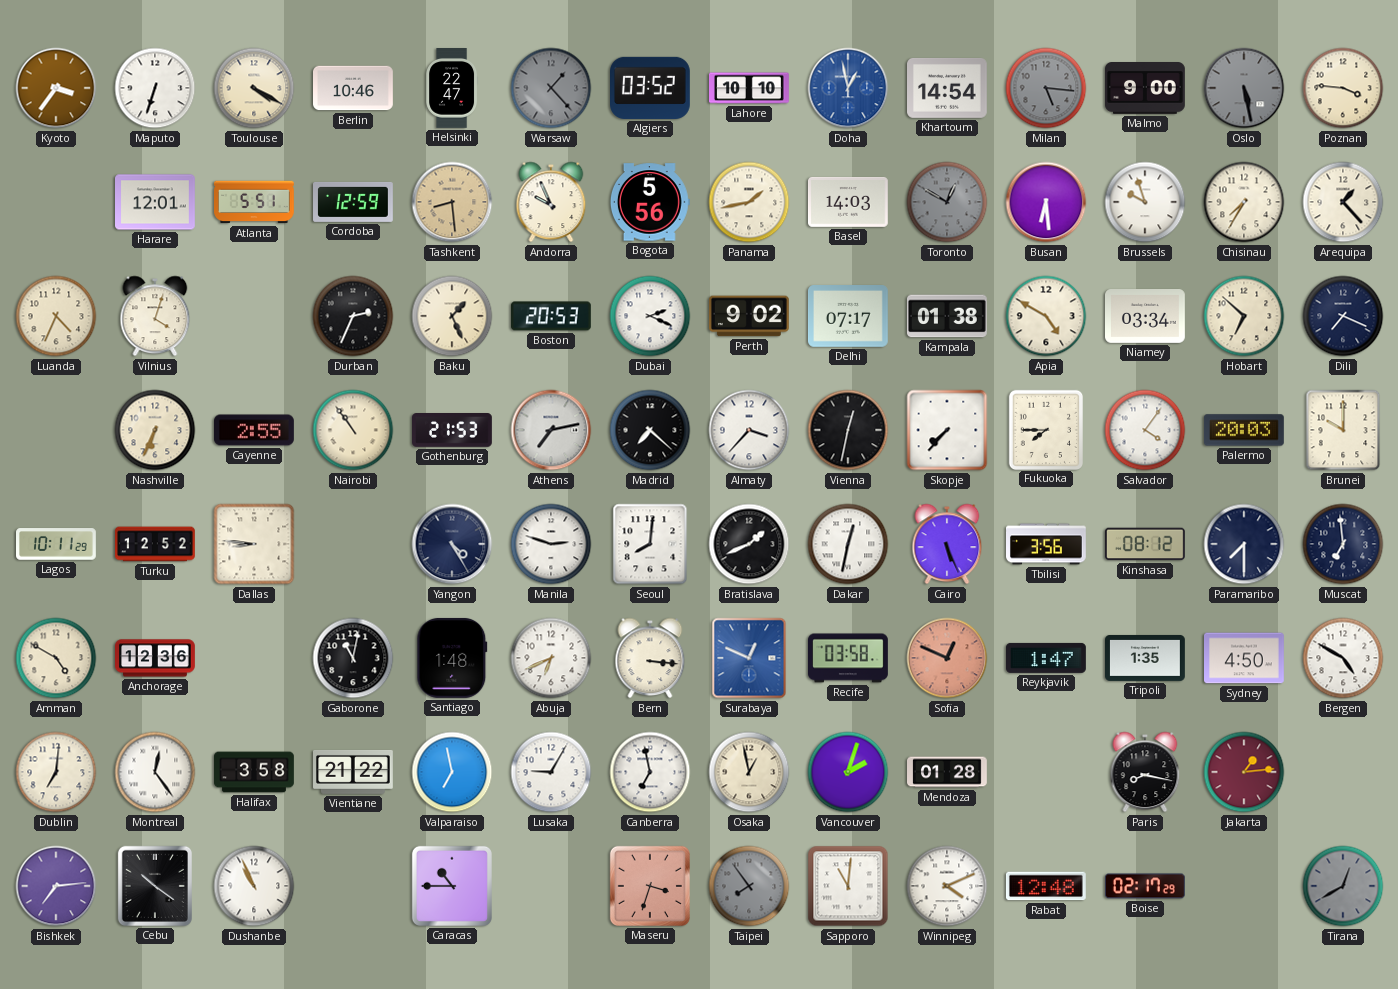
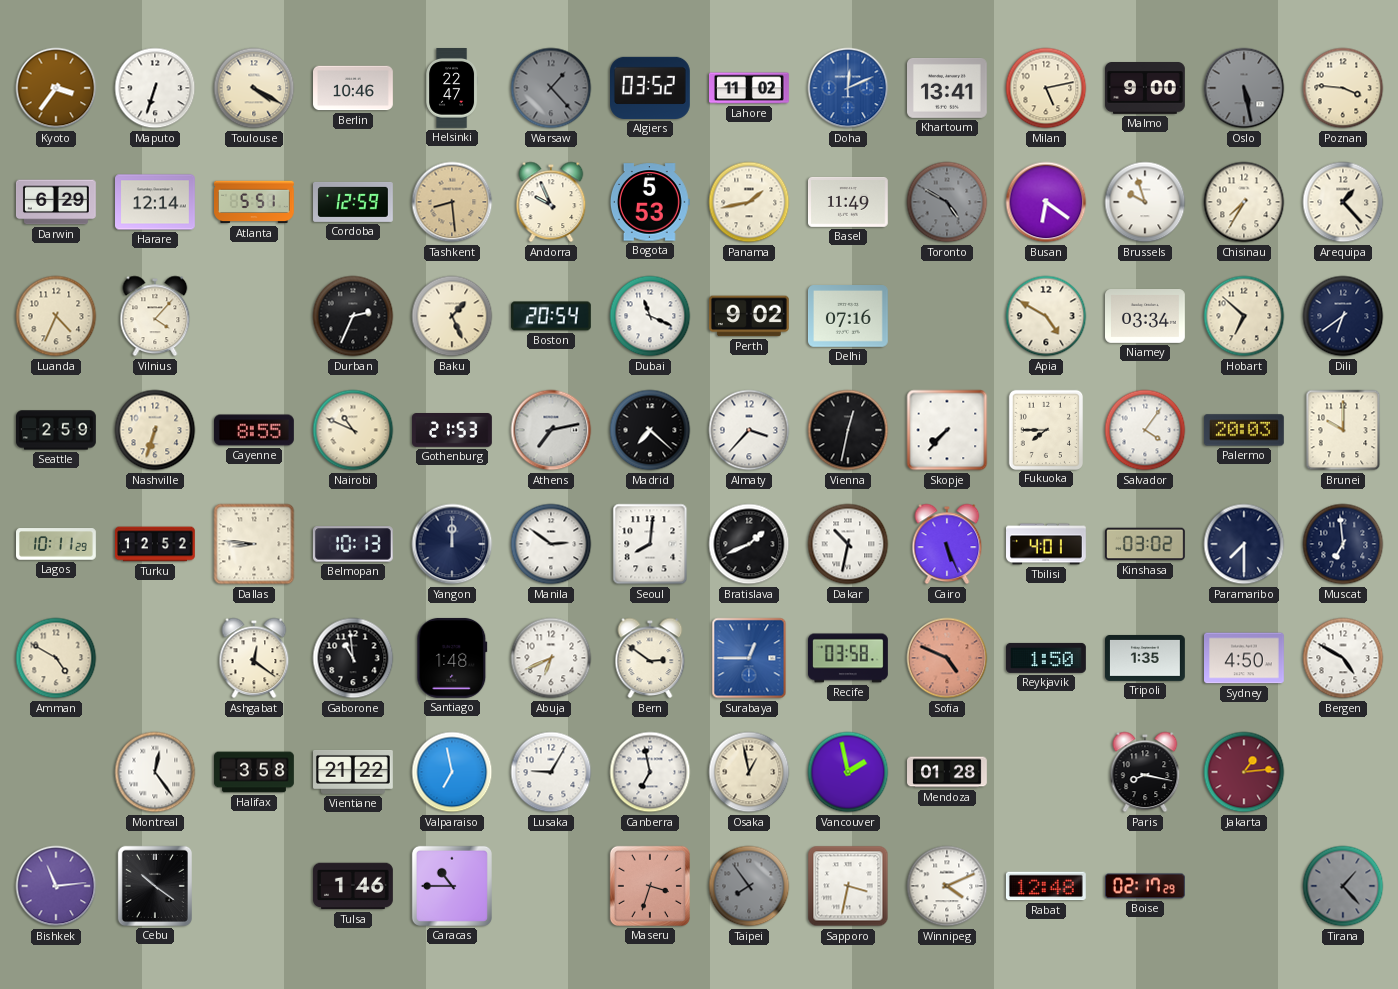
Lahore: 10:10 -> 11:02 (750, 88)
Doha: 12:58 -> 12:11 (848, 88)
Khartoum: 14:54 -> 13:41 (948, 88)
Milan: 5:16 -> 5:13 (1046, 88)
Milan dial: grey -> cream (1046, 88)
Darwin: none -> 6:29 (56, 202)
Harare: 12:01 -> 12:14 (156, 202)
Bogota: 5:56 -> 5:53 (650, 202)
Basel: 14:03 -> 11:49 (849, 202)
Toronto: 12:50 -> 4:50 (947, 202)
Busan: 6:29 -> 6:21 (1046, 202)
Vilnius: 4:03 -> 4:07 (155, 316)
Boston: 20:53 -> 20:54 (551, 316)
Dubai: 2:19 -> 11:19 (650, 316)
Delhi: 07:17 -> 07:16 (848, 317)
Kampala: 01:38 -> none (947, 316)
Dili: 7:19 -> 6:39 (1343, 316)
Seattle: none -> 2:59 (57, 430)
Nashville: 6:34 -> 6:33 (155, 430)
Cayenne: 2:55 -> 8:55 (255, 430)
Nairobi: 10:54 -> 10:49 (353, 430)
Belmopan: none -> 10:13 (353, 544)
Yangon: 4:25 -> 12:00 (452, 544)
Manila: 2:48 -> 2:51 (551, 544)
Dakar: 12:32 -> 10:32 (848, 544)
Tbilisi: 3:56 -> 4:01 (1047, 544)
Kinshasa: 08:12 -> 03:02 (1145, 544)
Anchorage: 12:36 -> none (156, 658)
Ashgabat: none -> 12:21 (254, 658)
Gaborone: 11:02 -> 10:59 (353, 658)
Bern: 3:16 -> 2:51 (650, 658)
Surabaya: 12:49 -> 12:45 (749, 658)
Sofia: 12:49 -> 4:49 (947, 658)
Reykjavik: 1:47 -> 1:50 (1047, 658)
Dublin: 7:01 -> none (56, 772)
Vancouver: 2:03 -> 1:58 (848, 772)
Bishkek: 7:14 -> 11:14 (56, 886)
Dushanbe: 10:56 -> none (254, 886)
Tulsa: none -> 1:46 (354, 886)
Sapporo: 11:01 -> 3:32 (848, 886)
Tirana: 12:40 -> 1:23 (1343, 886)
